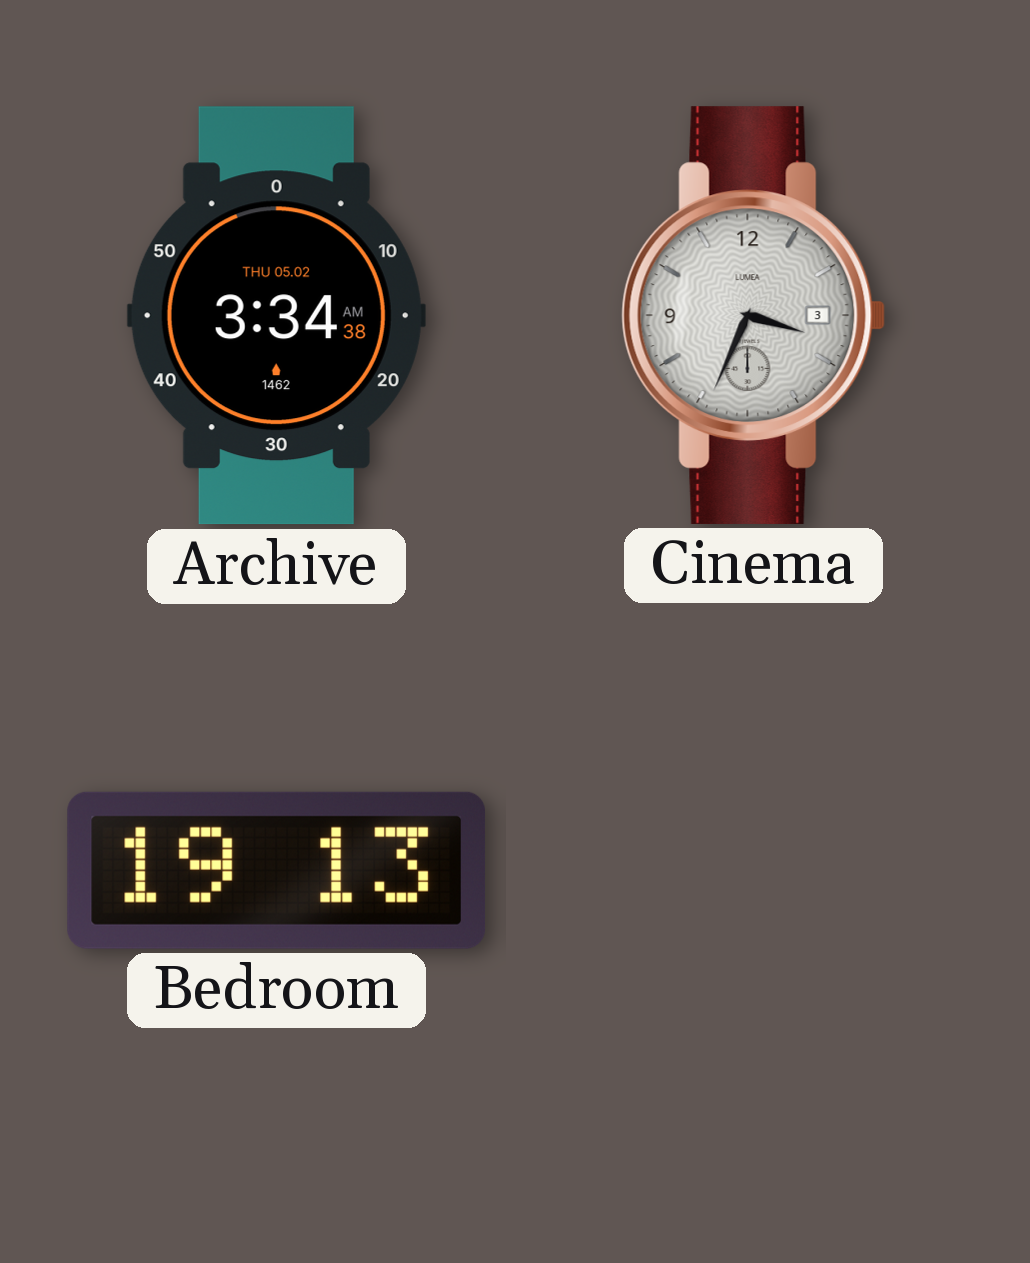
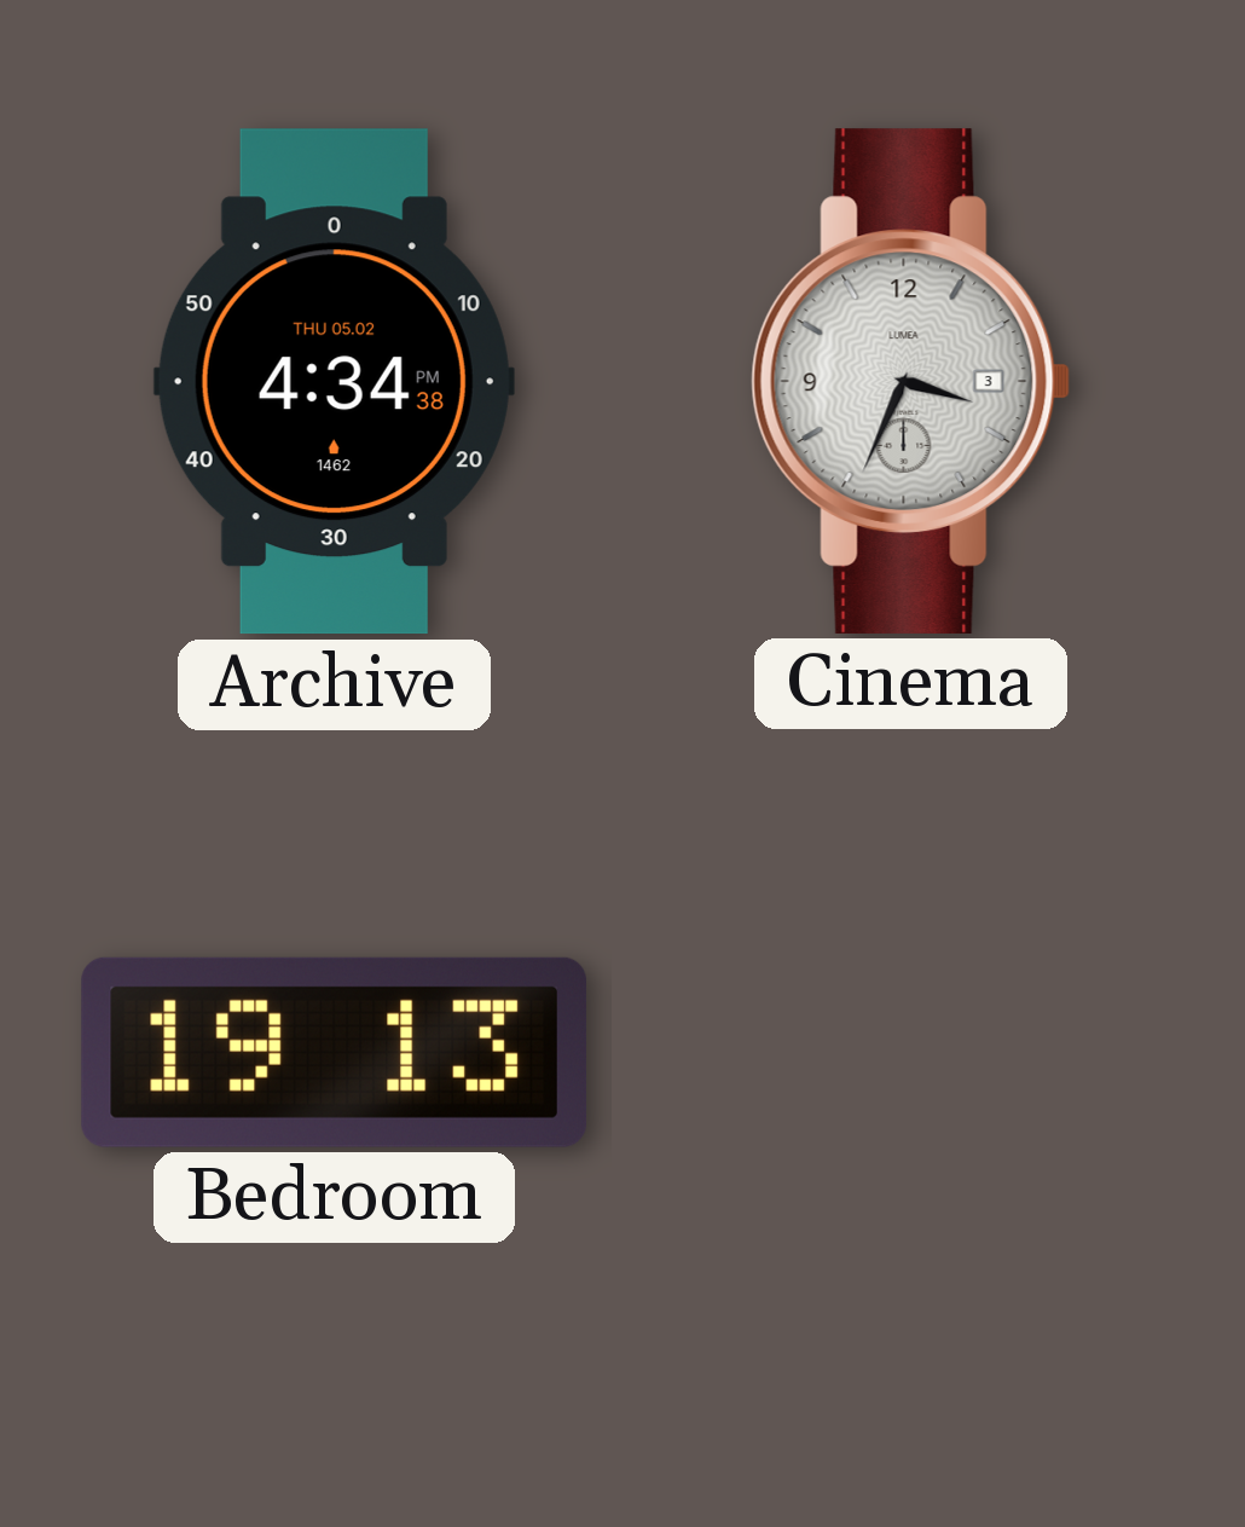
Archive: 3:34 -> 4:34 (334, 382)
